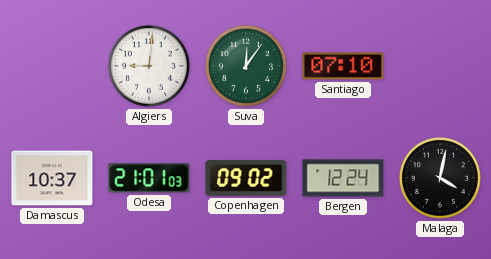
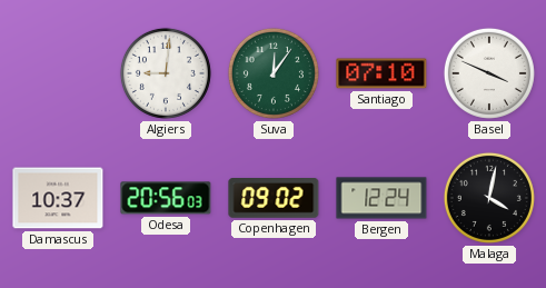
Basel: none -> 3:49 (489, 73)
Odesa: 21:01 -> 20:56 (166, 198)
